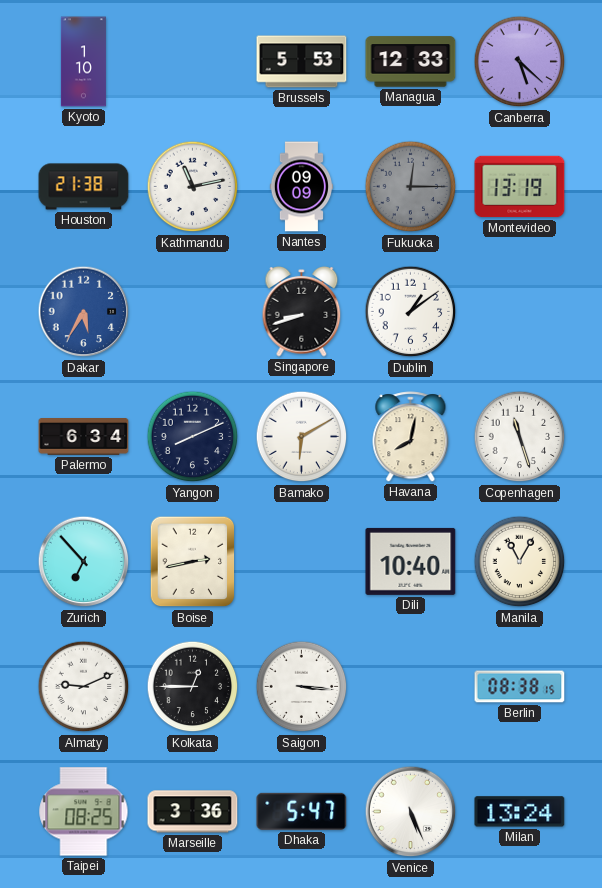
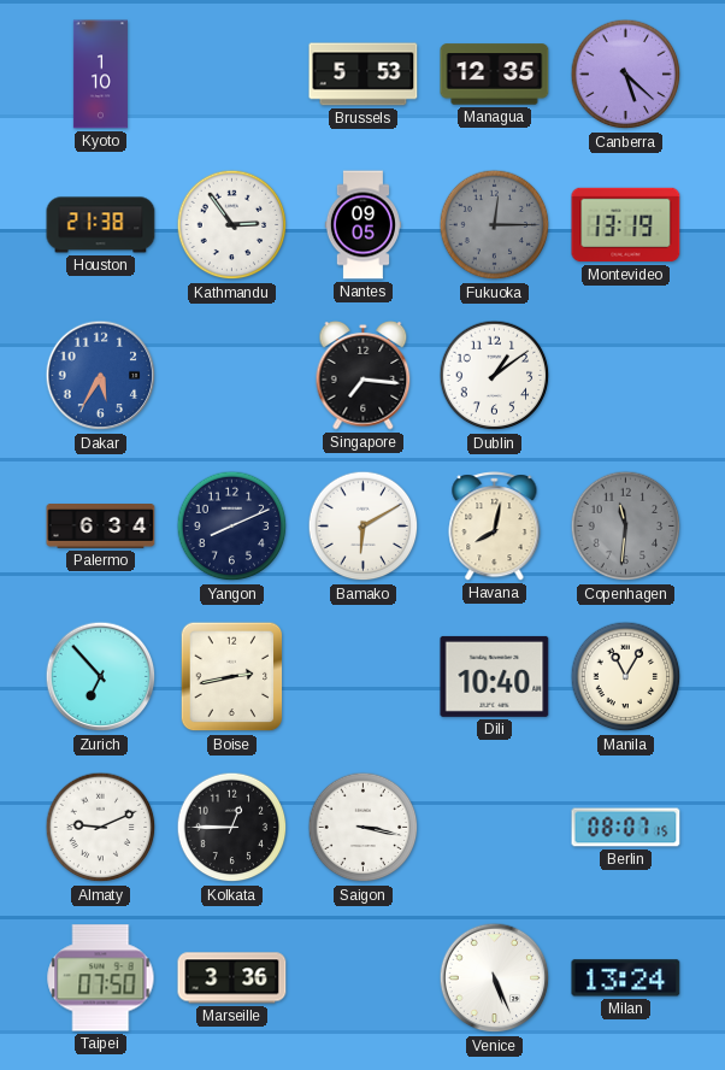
Managua: 12:33 -> 12:35 (495, 75)
Kathmandu: 11:13 -> 2:54 (232, 225)
Nantes: 09:09 -> 09:05 (362, 225)
Singapore: 8:42 -> 7:16 (364, 376)
Copenhagen: 11:27 -> 11:31 (626, 527)
Copenhagen dial: white -> grey (626, 527)
Saigon: 3:16 -> 3:17 (364, 828)
Berlin: 08:38 -> 08:07 (626, 828)
Taipei: 08:25 -> 07:50 (101, 978)
Dhaka: 5:47 -> none (302, 811)
